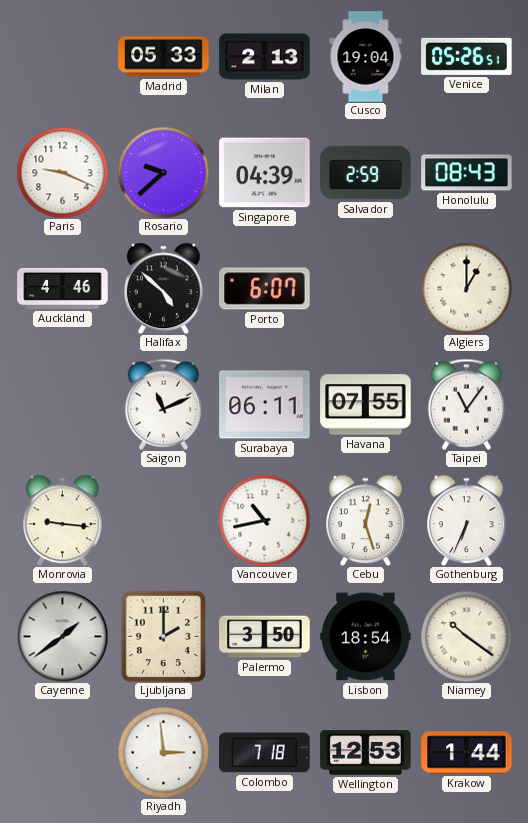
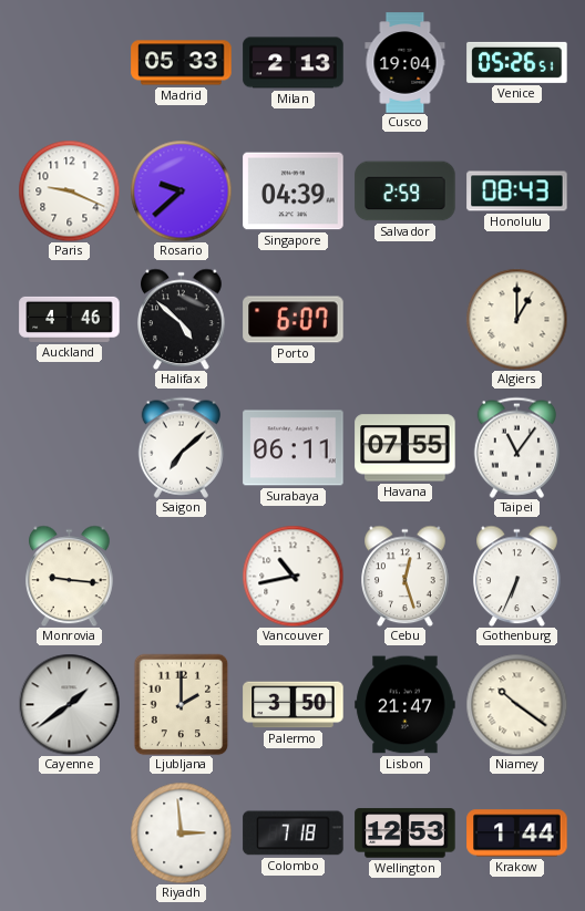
Saigon: 11:11 -> 7:08 (182, 447)
Lisbon: 18:54 -> 21:47 (406, 705)
